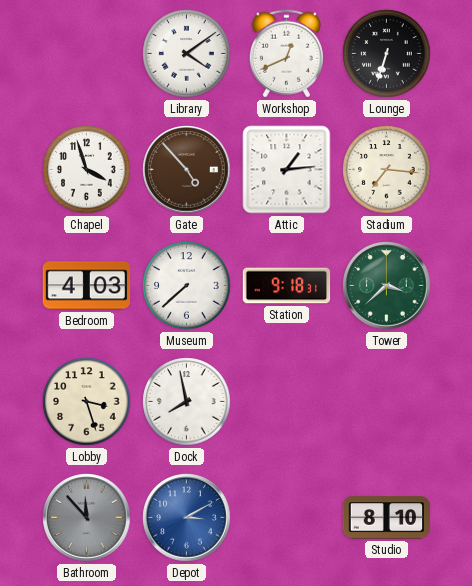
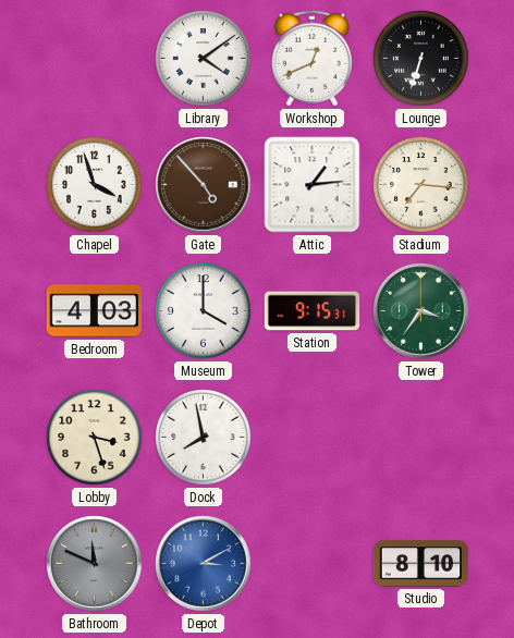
Museum: 7:38 -> 4:00 (204, 311)
Station: 9:18 -> 9:15 (313, 311)
Tower: 3:38 -> 3:36 (421, 311)
Bathroom: 11:53 -> 11:49 (95, 564)
